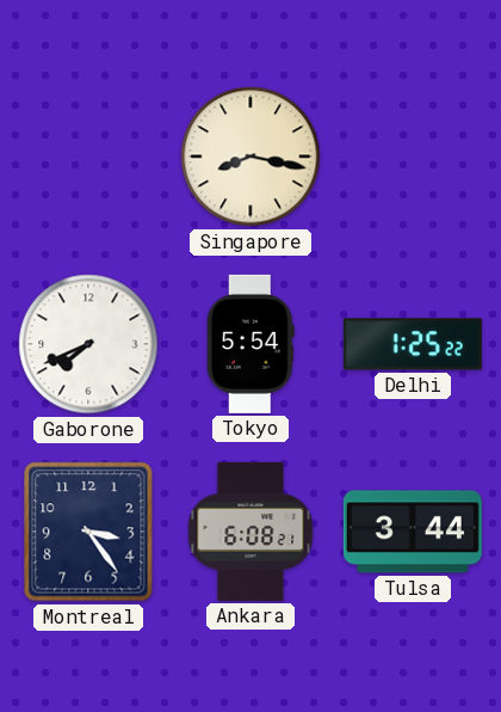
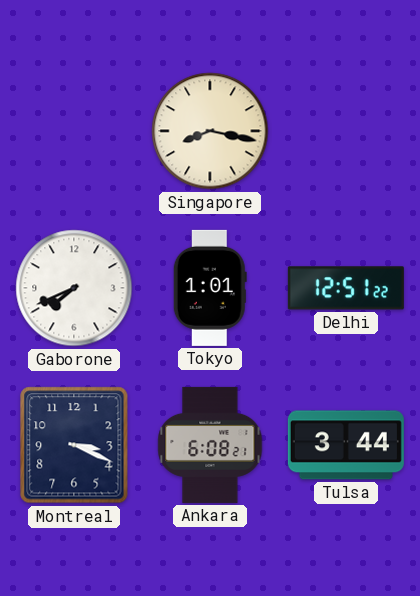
Tokyo: 5:54 -> 1:01 (210, 288)
Delhi: 1:25 -> 12:51 (346, 288)
Montreal: 3:24 -> 3:19 (74, 445)
